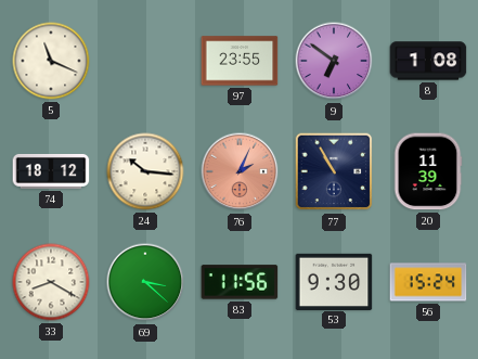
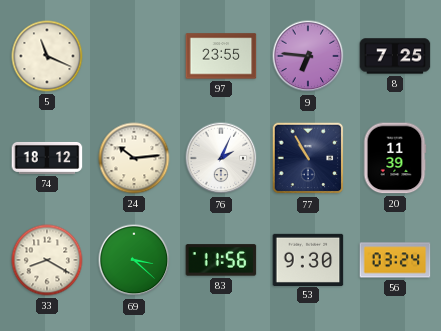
9: 6:51 -> 6:46 (308, 56)
8: 1:08 -> 7:25 (395, 56)
24: 10:16 -> 10:14 (134, 158)
76 dial: salmon -> white (221, 158)
56: 15:24 -> 03:24 (395, 260)
